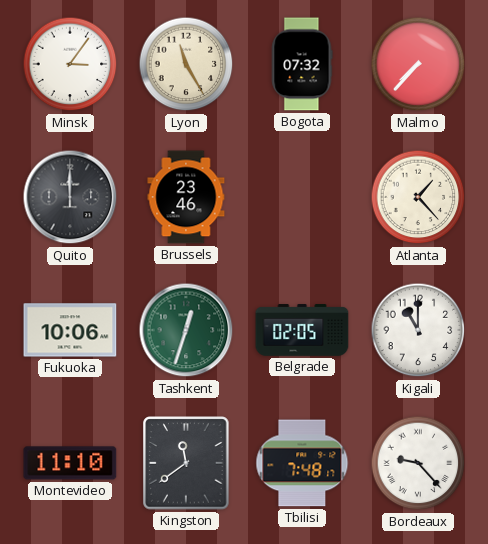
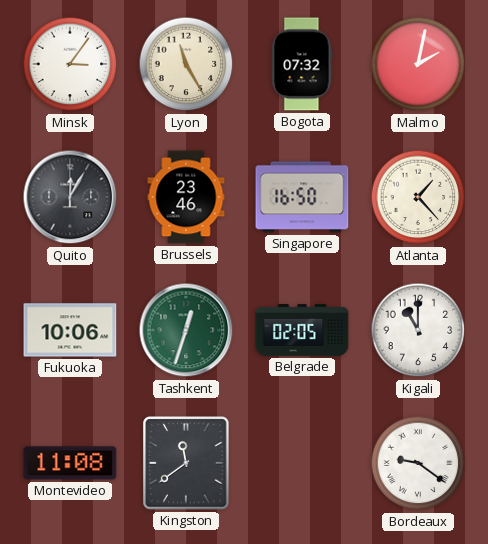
Malmo: 7:37 -> 2:02 (418, 64)
Quito: 12:00 -> 12:05 (70, 197)
Singapore: none -> 16:50 (302, 197)
Montevideo: 11:10 -> 11:08 (70, 463)
Tbilisi: 7:48 -> none (302, 463)
Bordeaux: 9:23 -> 9:21 (418, 463)
